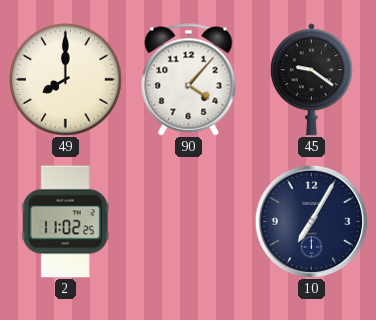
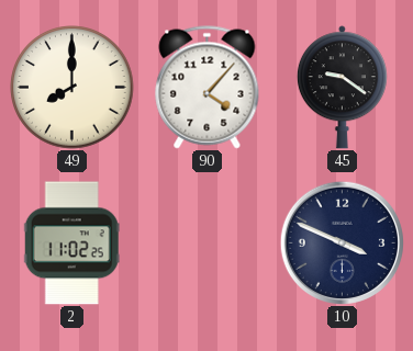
10: 7:05 -> 3:49 (342, 242)
